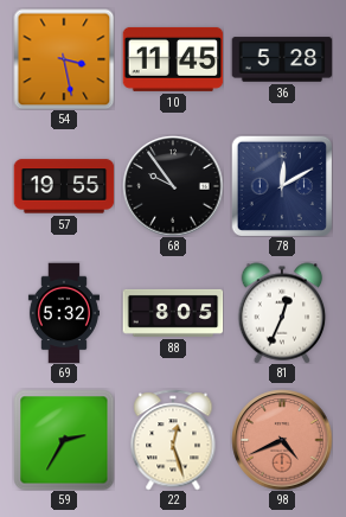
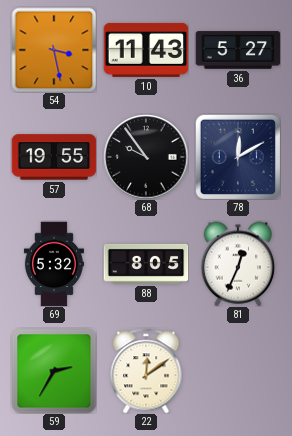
10: 11:45 -> 11:43 (146, 50)
36: 5:28 -> 5:27 (238, 50)
22: 12:27 -> 12:09 (146, 371)
98: 4:41 -> none (282, 440)
